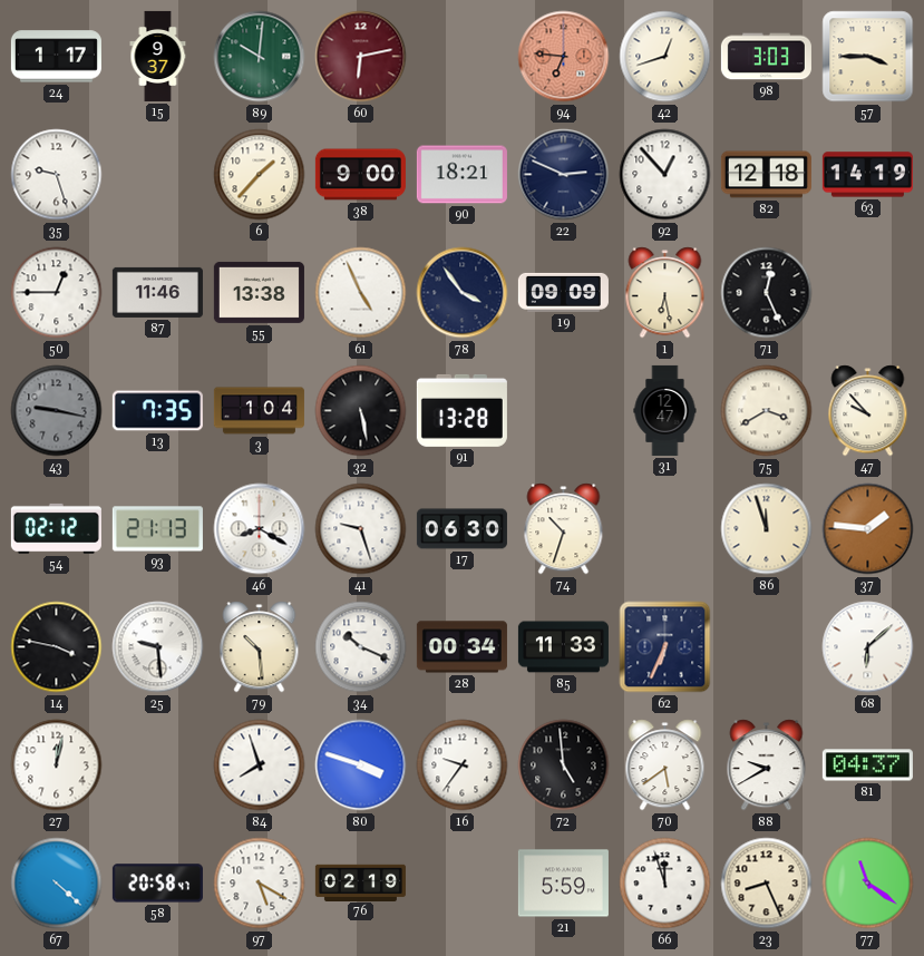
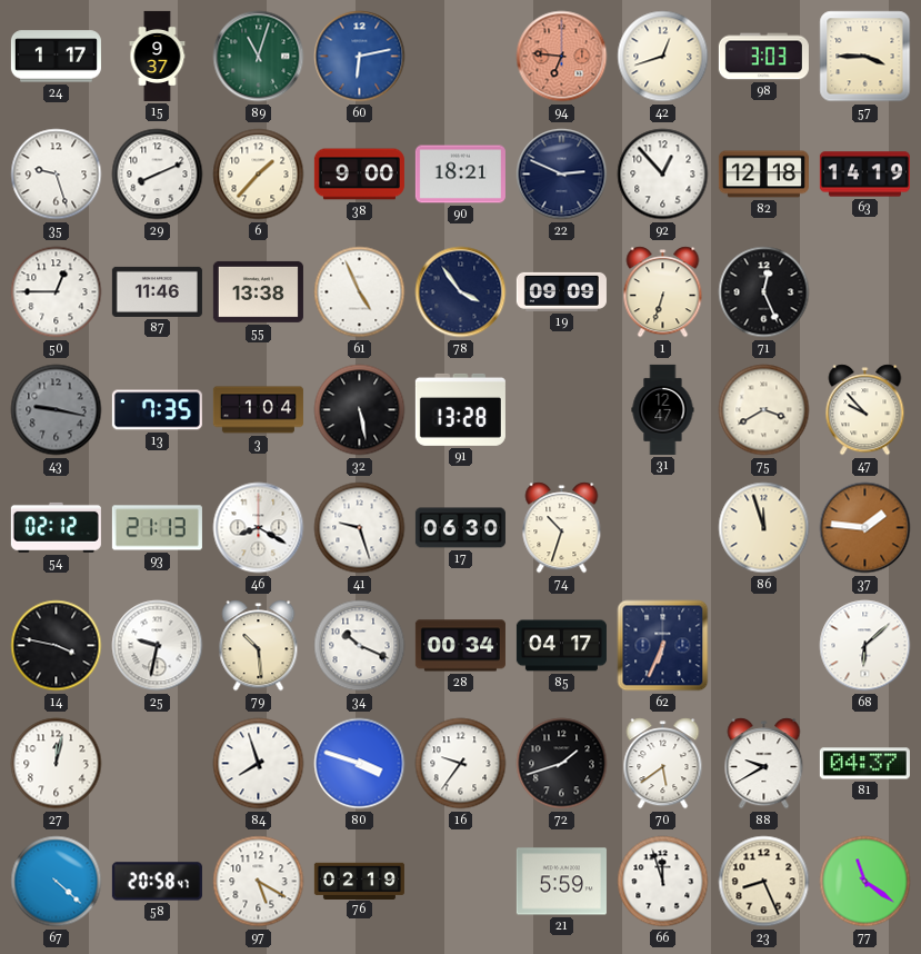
89: 10:01 -> 11:03 (259, 57)
60 dial: burgundy -> blue (360, 57)
29: none -> 8:11 (158, 175)
1: 6:28 -> 6:33 (663, 292)
25: 9:29 -> 9:32 (158, 646)
85: 11:33 -> 04:17 (561, 646)
72: 4:59 -> 1:42 (562, 764)
